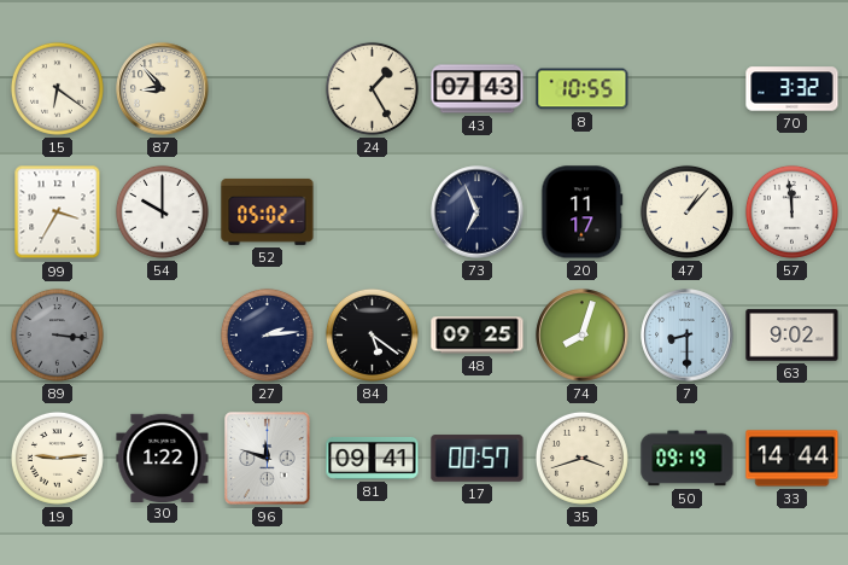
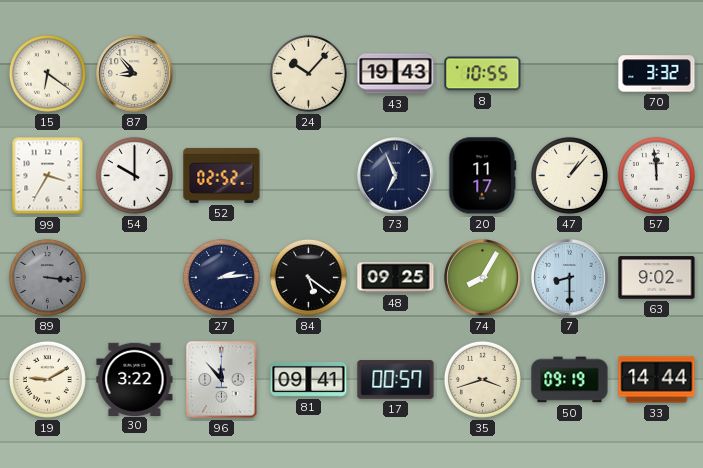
24: 1:25 -> 10:07 (308, 73)
43: 07:43 -> 19:43 (396, 74)
52: 05:02 -> 02:52 (222, 175)
74: 8:03 -> 8:05 (483, 278)
19: 9:14 -> 9:10 (47, 379)
30: 1:22 -> 3:22 (135, 379)
96: 11:48 -> 11:53 (222, 380)
